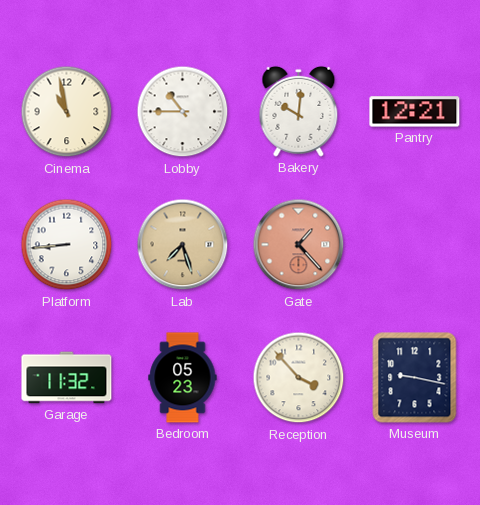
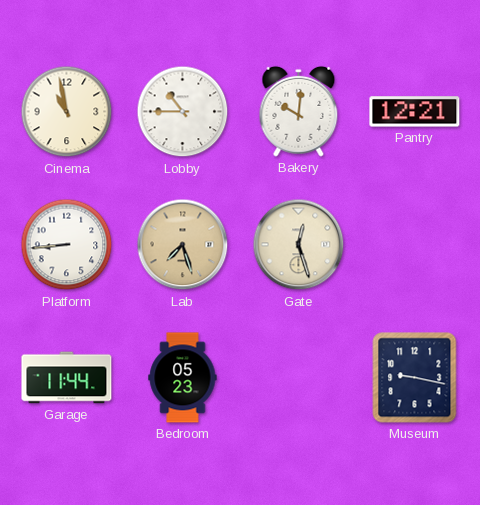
Gate: 1:23 -> 12:27 (299, 245)
Gate dial: salmon -> cream (299, 245)
Garage: 11:32 -> 11:44 (67, 378)
Reception: 3:53 -> none (299, 378)
